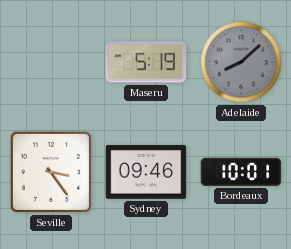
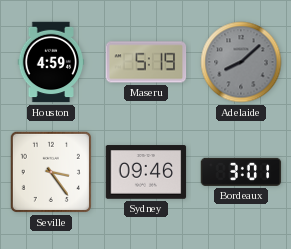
Houston: none -> 4:59 (51, 62)
Bordeaux: 10:01 -> 3:01 (241, 172)
